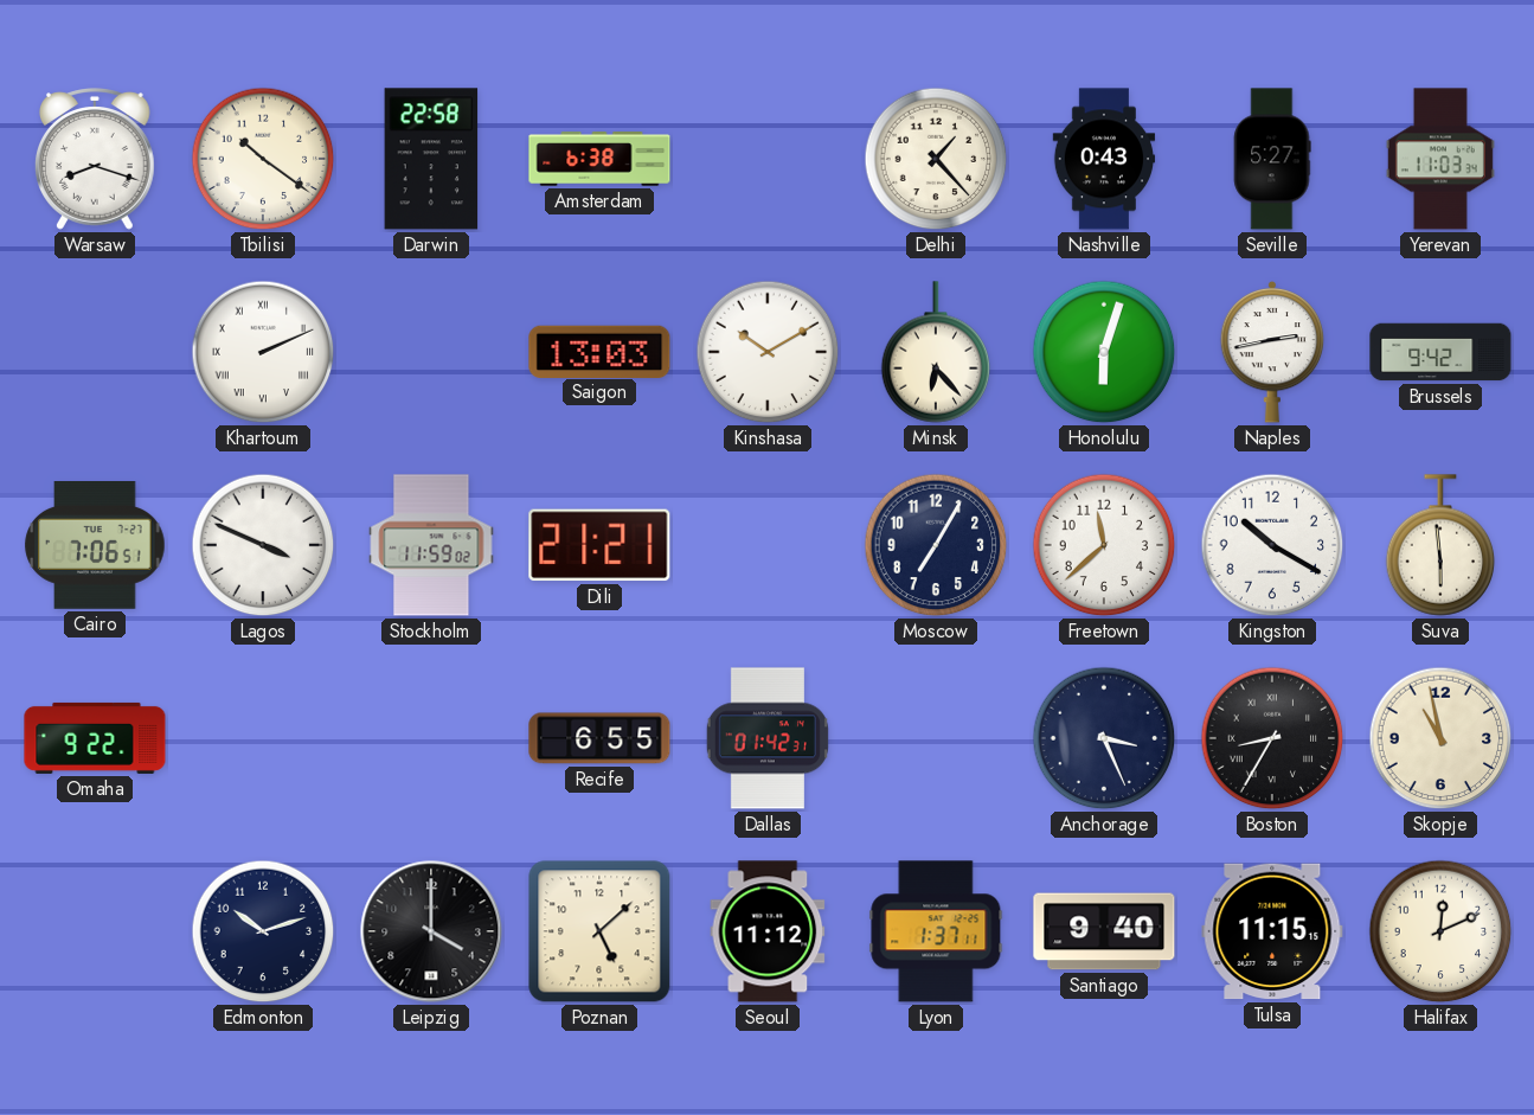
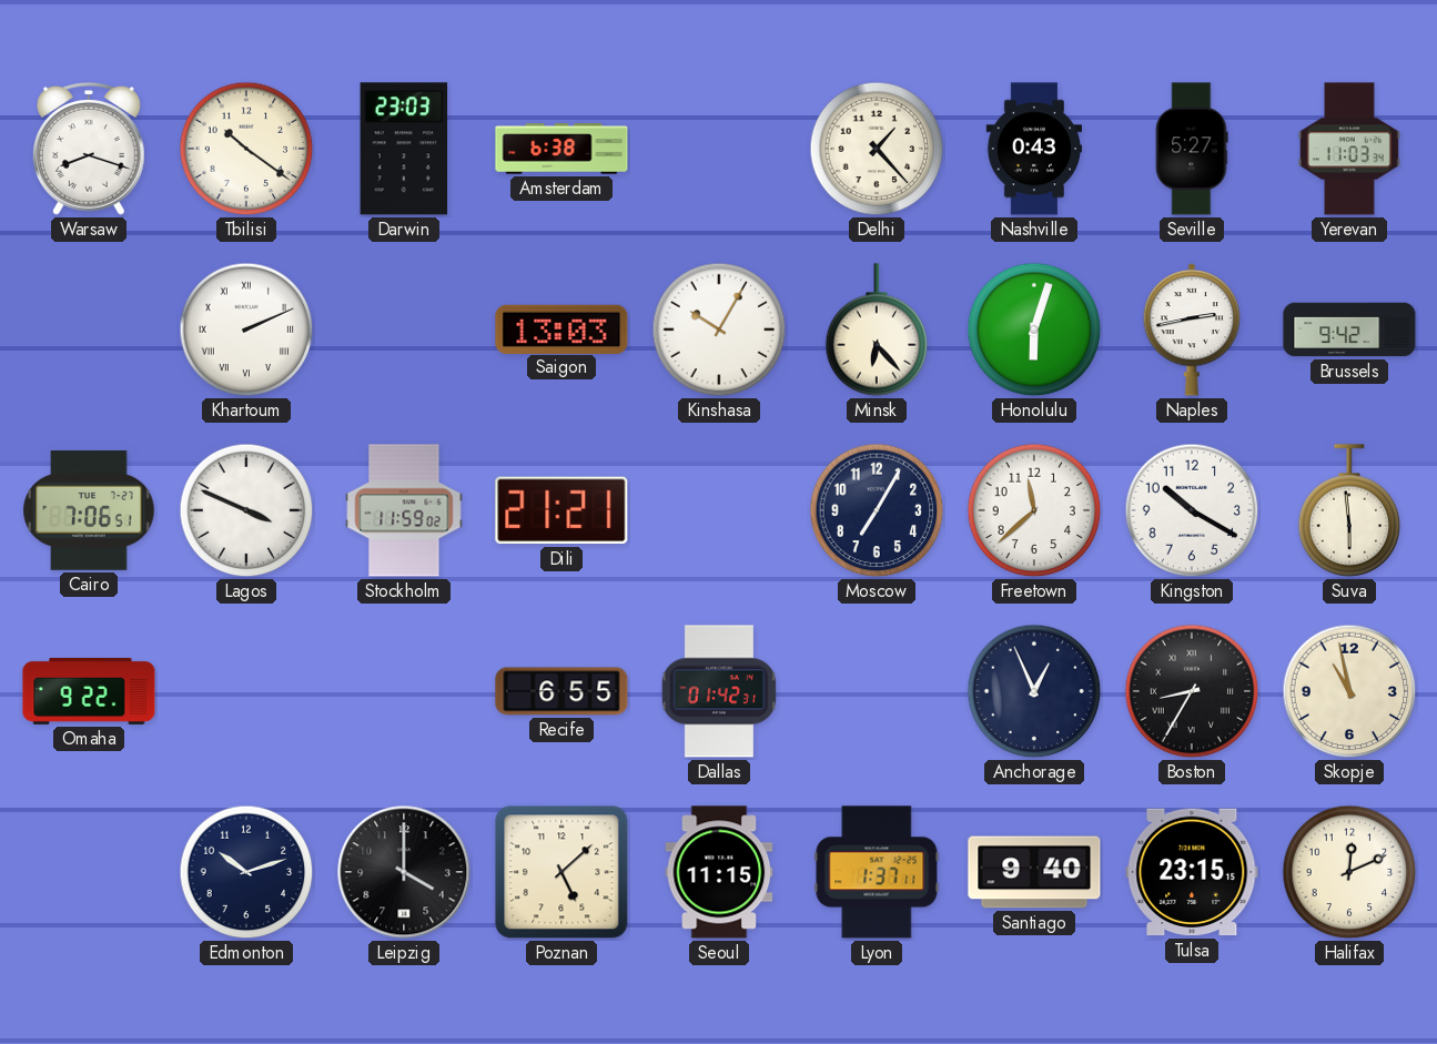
Darwin: 22:58 -> 23:03 (404, 149)
Kinshasa: 10:10 -> 10:05 (719, 330)
Anchorage: 3:26 -> 12:56 (1034, 691)
Seoul: 11:12 -> 11:15 (719, 872)
Tulsa: 11:15 -> 23:15 (1192, 872)
